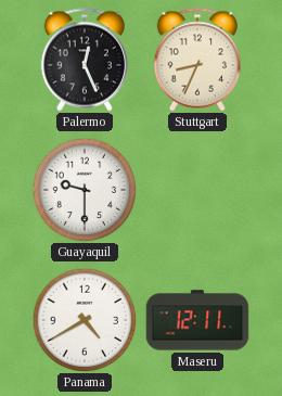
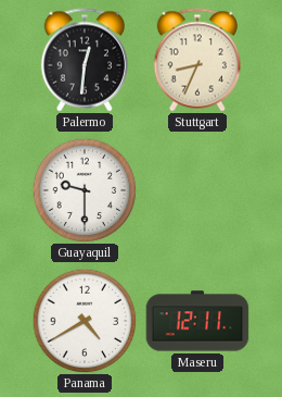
Palermo: 12:26 -> 12:31 (84, 60)
